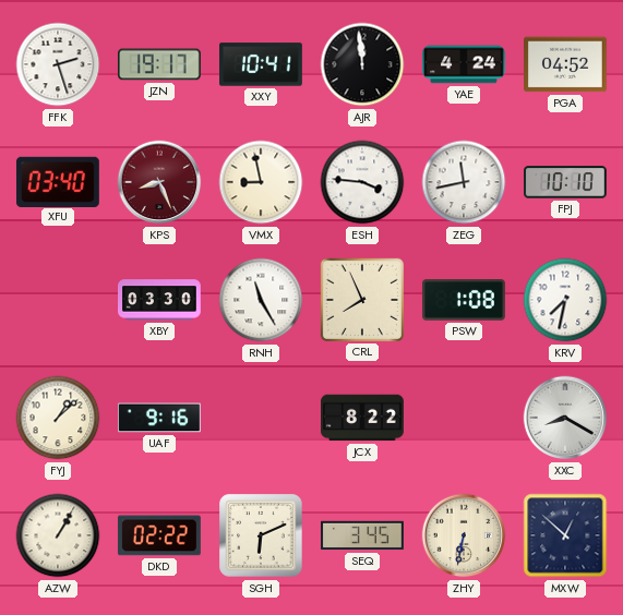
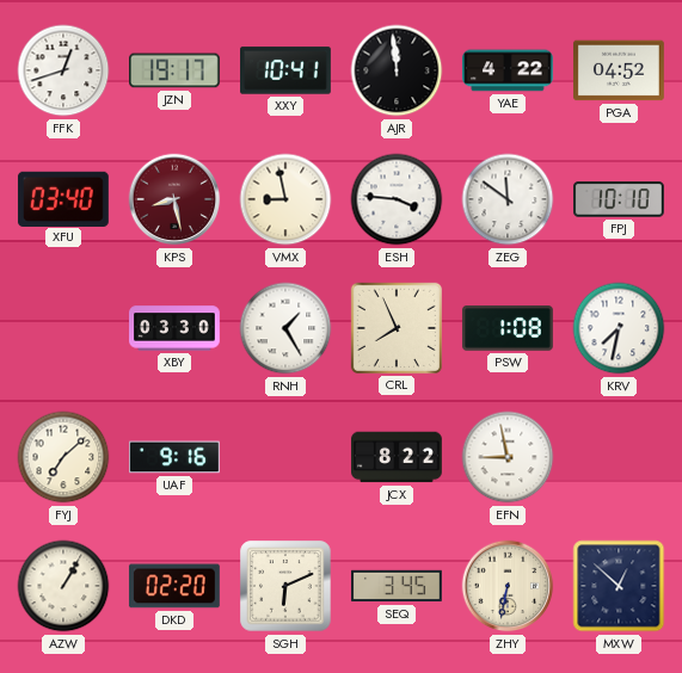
FFK: 2:27 -> 12:42 (63, 70)
YAE: 4:24 -> 4:22 (509, 70)
KPS: 8:26 -> 8:28 (174, 199)
ZEG: 11:43 -> 11:51 (508, 199)
RNH: 11:25 -> 1:25 (285, 328)
FYJ: 1:08 -> 7:08 (63, 457)
EFN: none -> 8:58 (508, 457)
XXC: 8:20 -> none (565, 418)
DKD: 02:22 -> 02:20 (174, 586)
